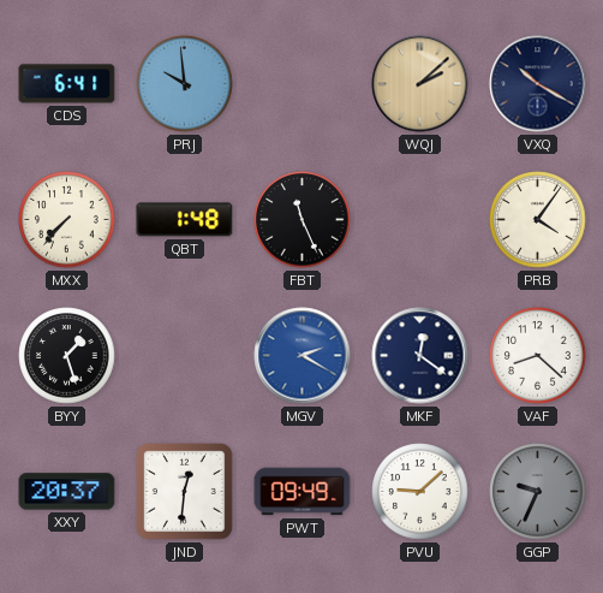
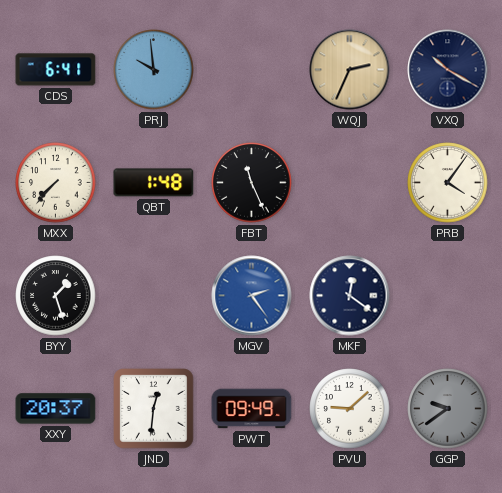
WQJ: 2:08 -> 2:34 (350, 70)
MGV: 2:20 -> 2:24 (252, 296)
VAF: 8:22 -> none (538, 356)
GGP: 9:34 -> 9:39 (448, 409)
